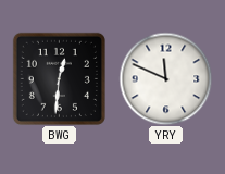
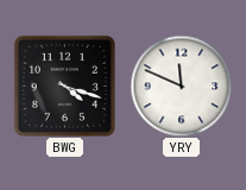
BWG: 12:31 -> 4:18 (64, 85)
